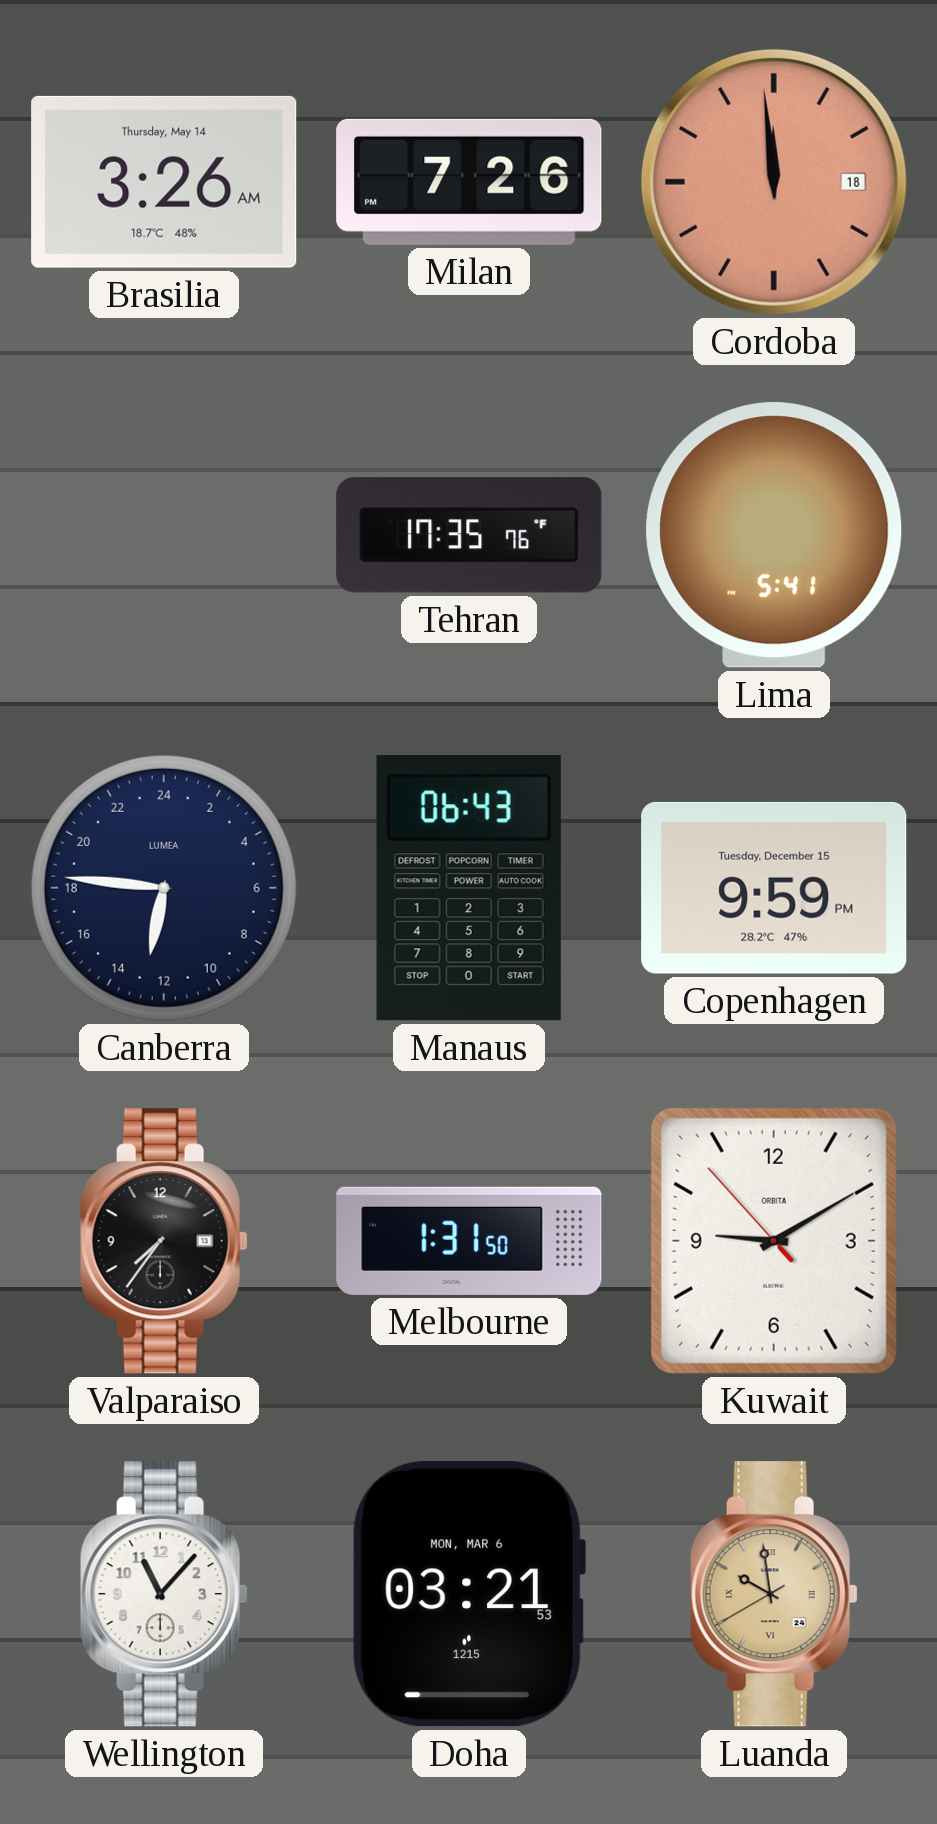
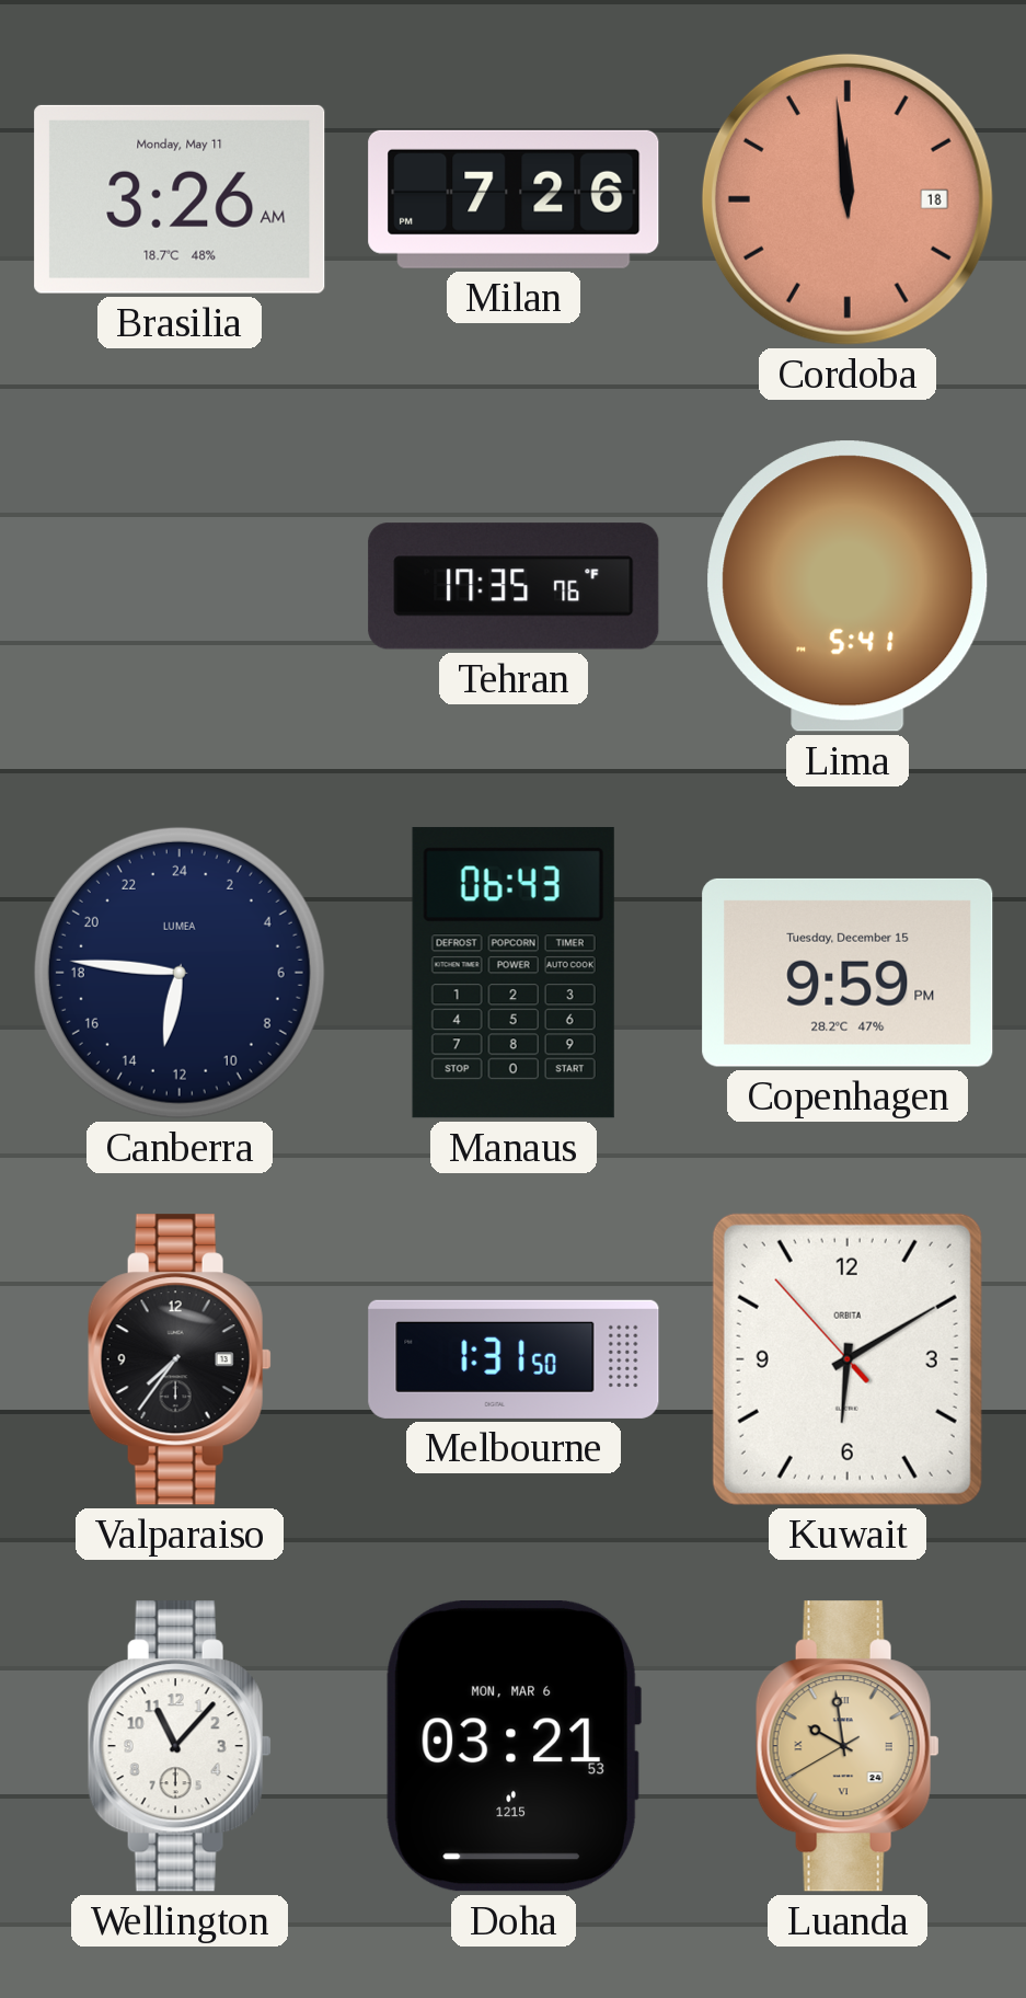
Brasilia date: Thursday, May 14 -> Monday, May 11 (180, 199)
Kuwait: 9:09 -> 6:09 (848, 1359)
